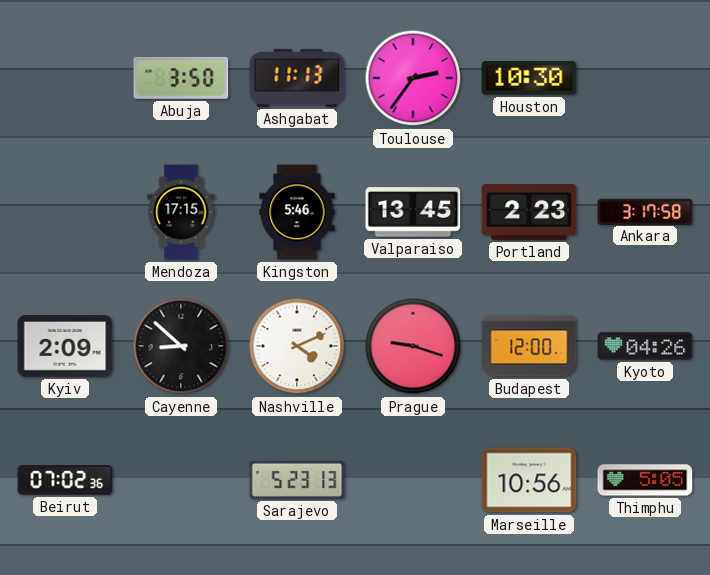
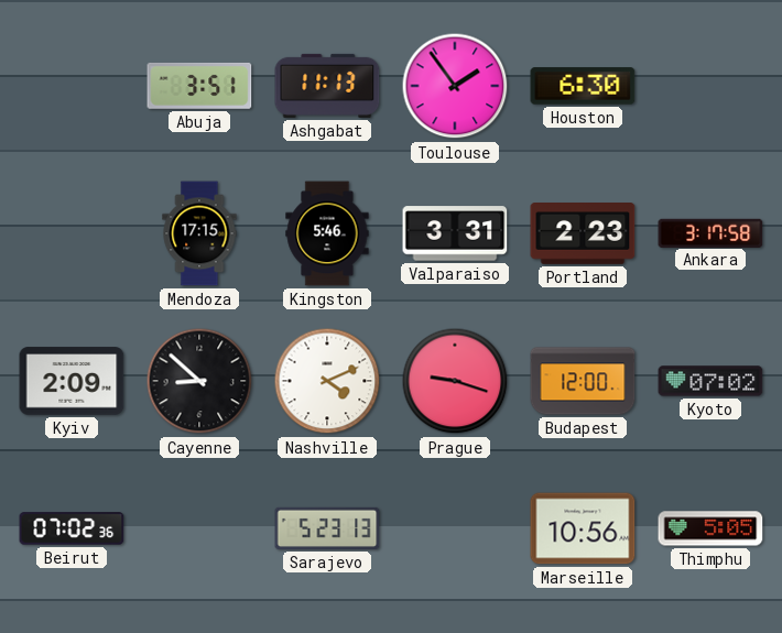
Abuja: 3:50 -> 3:51 (199, 86)
Toulouse: 2:36 -> 1:54 (455, 86)
Houston: 10:30 -> 6:30 (583, 86)
Valparaiso: 13:45 -> 3:31 (455, 233)
Kyoto: 04:26 -> 07:02 (710, 381)
